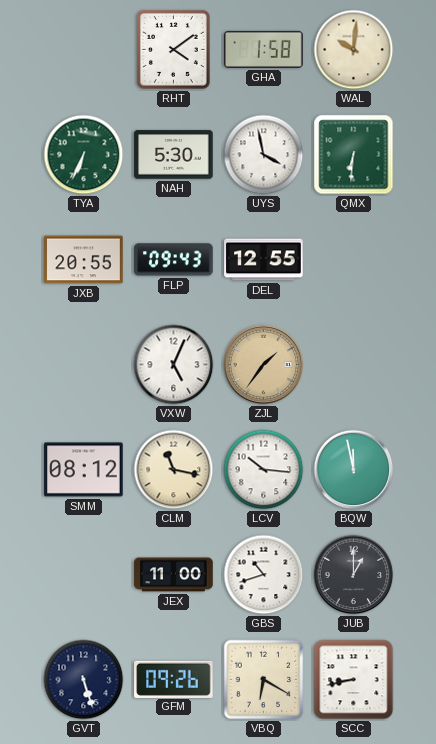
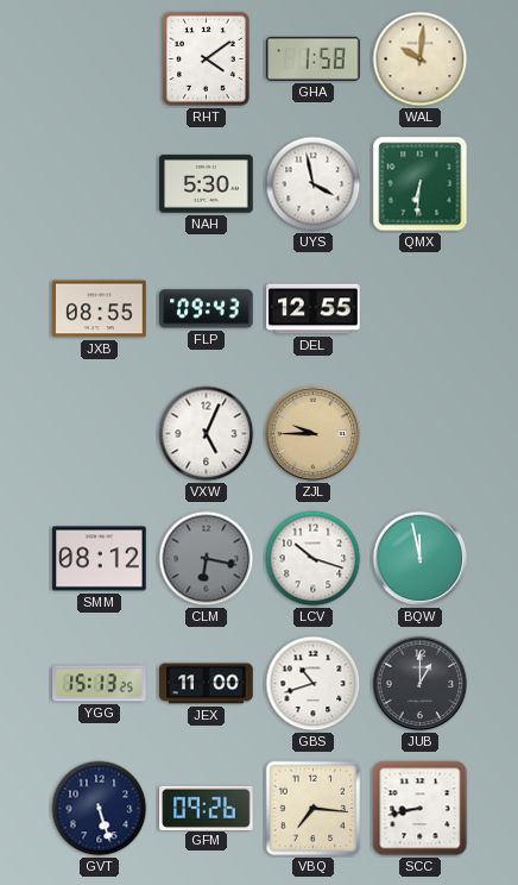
TYA: 6:34 -> none (84, 155)
JXB: 20:55 -> 08:55 (100, 309)
ZJL: 1:36 -> 9:45 (314, 434)
CLM: 11:17 -> 6:17 (207, 559)
CLM dial: cream -> grey (207, 559)
LCV: 10:16 -> 10:18 (314, 559)
YGG: none -> 15:13 (100, 684)
VBQ: 6:20 -> 7:16 (314, 809)
